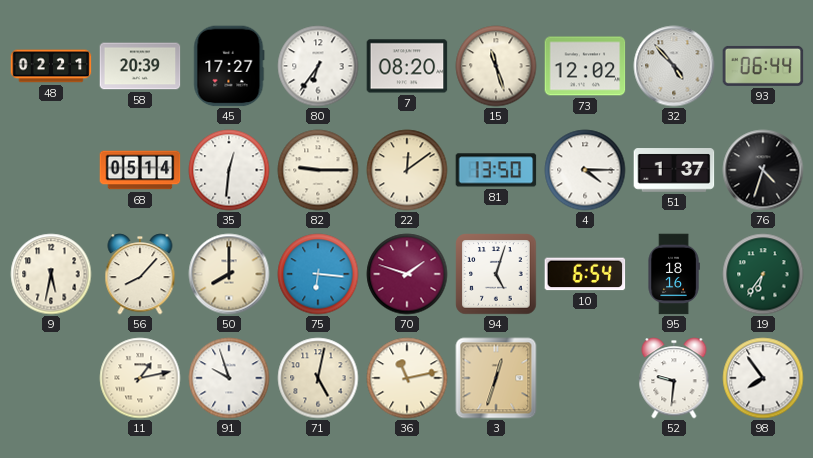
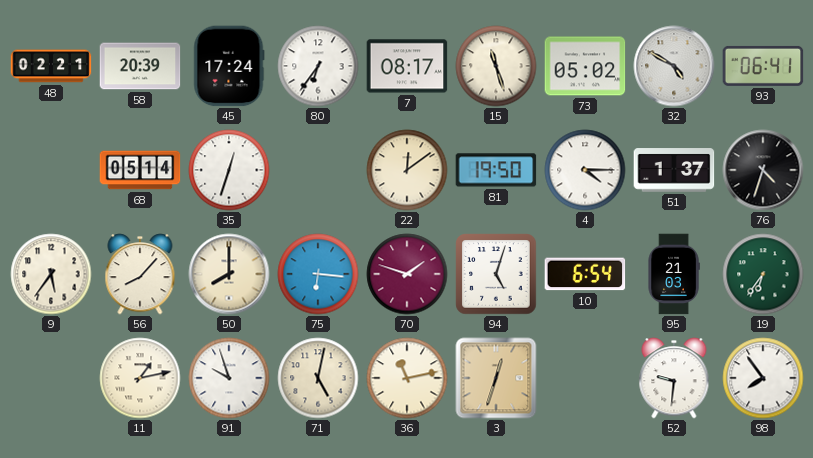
45: 17:27 -> 17:24 (229, 66)
7: 08:20 -> 08:17 (407, 66)
73: 12:02 -> 05:02 (585, 66)
32: 4:53 -> 4:50 (674, 66)
93: 06:44 -> 06:41 (763, 66)
35: 12:31 -> 12:33 (229, 170)
82: 9:15 -> none (318, 170)
81: 13:50 -> 19:50 (496, 170)
9: 5:32 -> 5:36 (51, 274)
95: 18:16 -> 21:03 (674, 274)
